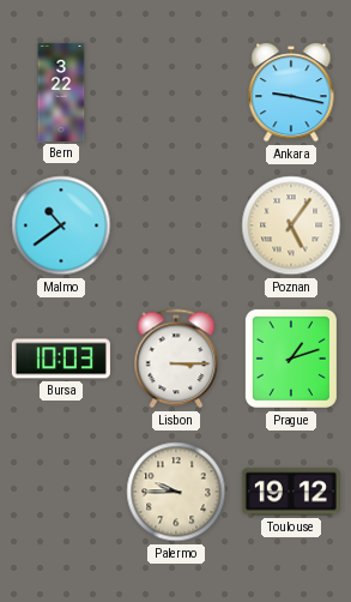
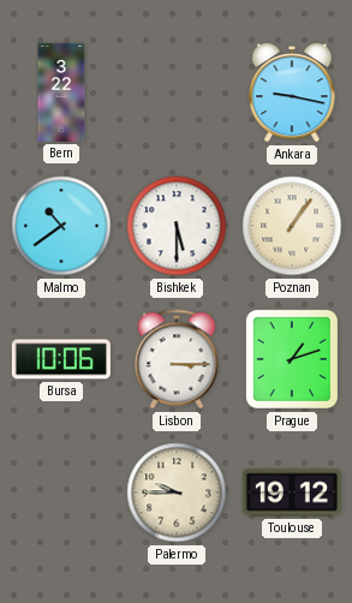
Bishkek: none -> 5:30 (177, 226)
Poznan: 5:06 -> 1:06 (292, 226)
Bursa: 10:03 -> 10:06 (61, 359)
